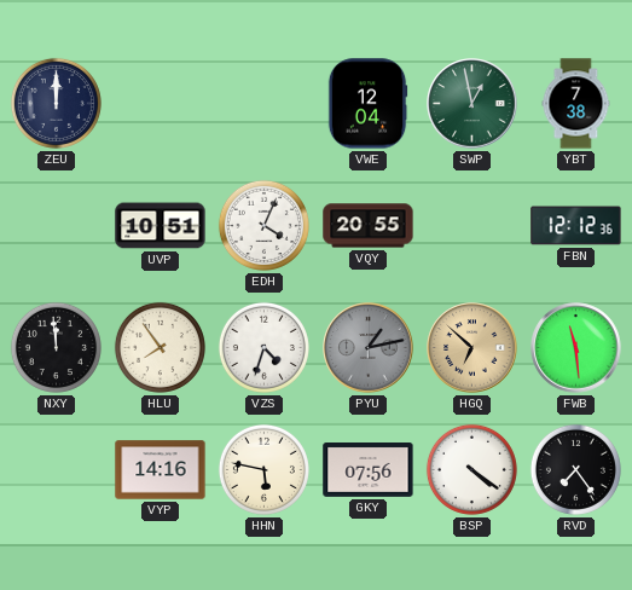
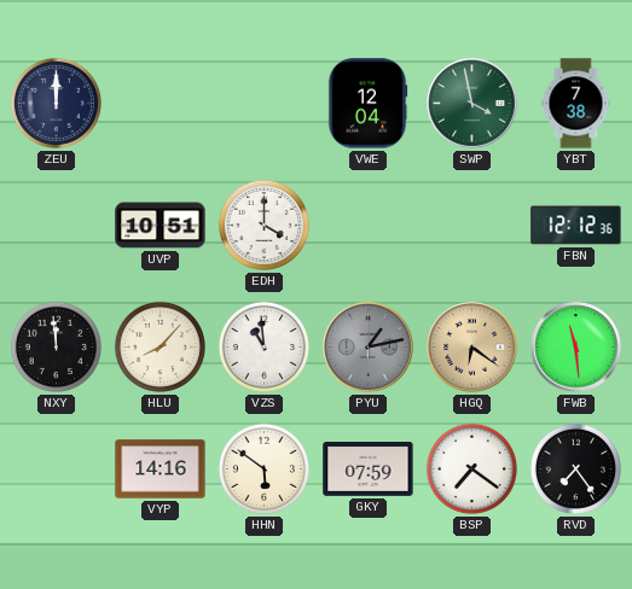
SWP: 12:58 -> 3:58 (472, 104)
EDH: 4:04 -> 4:00 (263, 224)
VQY: 20:55 -> none (369, 226)
HLU: 7:54 -> 8:07 (160, 346)
VZS: 4:33 -> 10:59 (263, 346)
HGQ: 6:52 -> 6:21 (472, 348)
HHN: 5:47 -> 5:51 (263, 468)
GKY: 07:56 -> 07:59 (369, 470)
BSP: 4:21 -> 7:21 (471, 468)
